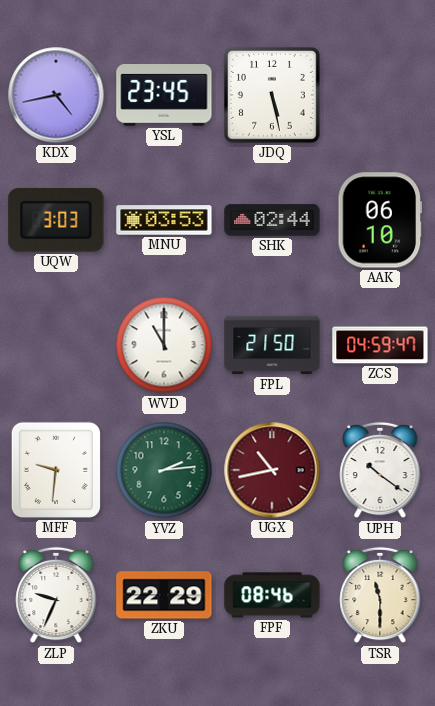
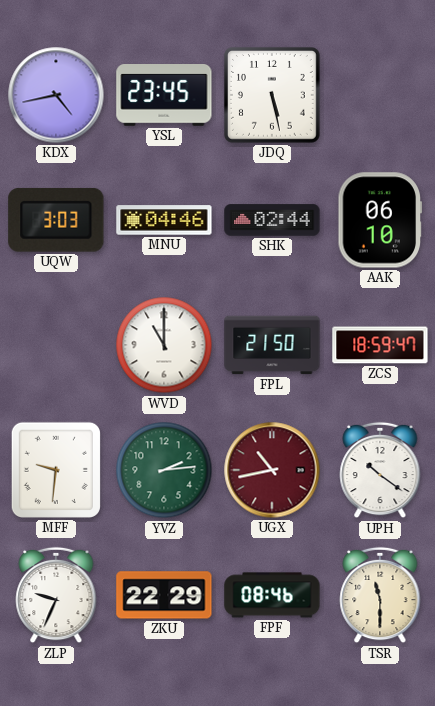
MNU: 03:53 -> 04:46 (164, 220)
ZCS: 04:59 -> 18:59 (380, 345)
